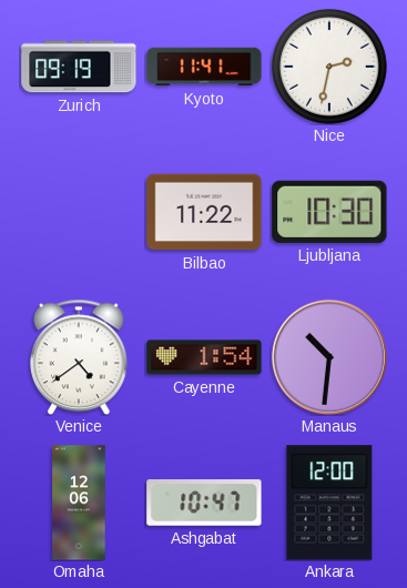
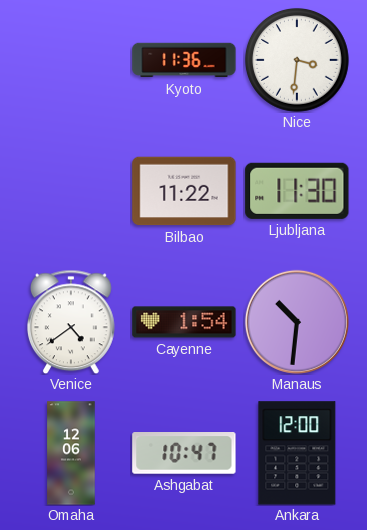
Zurich: 09:19 -> none (79, 67)
Kyoto: 11:41 -> 11:36 (184, 60)
Nice: 2:32 -> 3:31 (297, 60)
Ljubljana: 10:30 -> 11:30 (297, 191)
